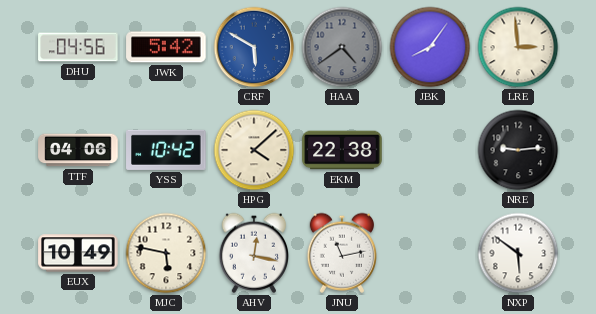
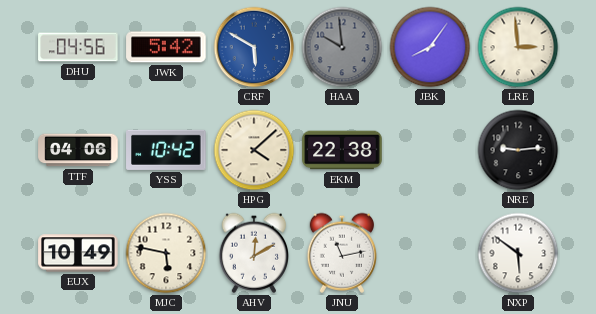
HAA: 4:39 -> 9:59 (342, 47)
AHV: 12:17 -> 12:10 (253, 253)
